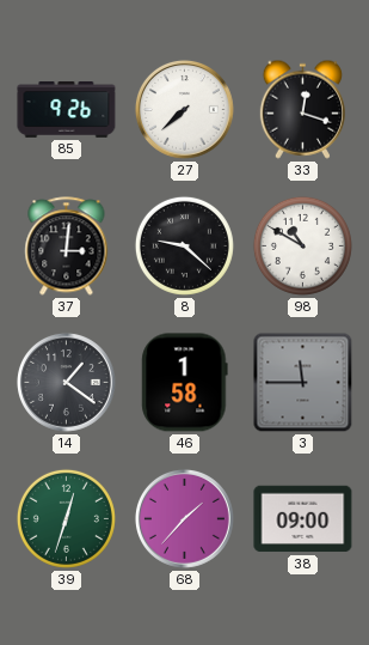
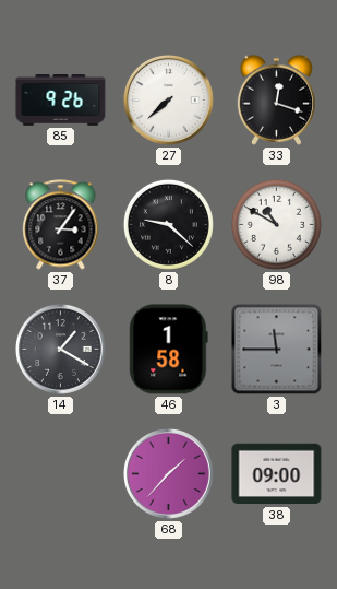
37: 3:01 -> 3:06 (61, 225)
14: 1:21 -> 1:20 (60, 349)
39: 12:33 -> none (66, 518)
